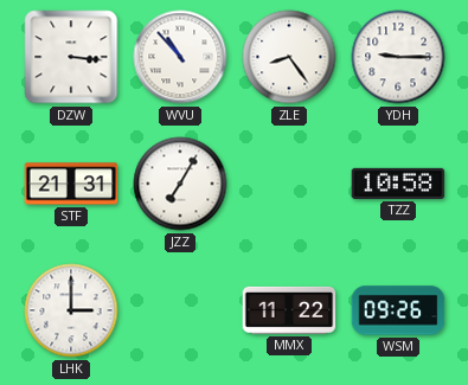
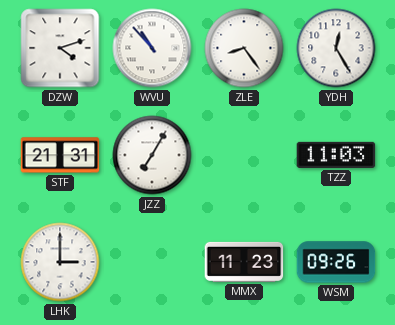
DZW: 3:16 -> 4:12 (60, 48)
YDH: 9:15 -> 12:25 (336, 48)
TZZ: 10:58 -> 11:03 (336, 155)
MMX: 11:22 -> 11:23 (244, 262)
